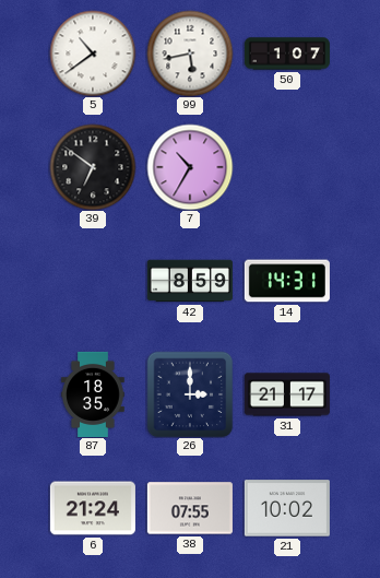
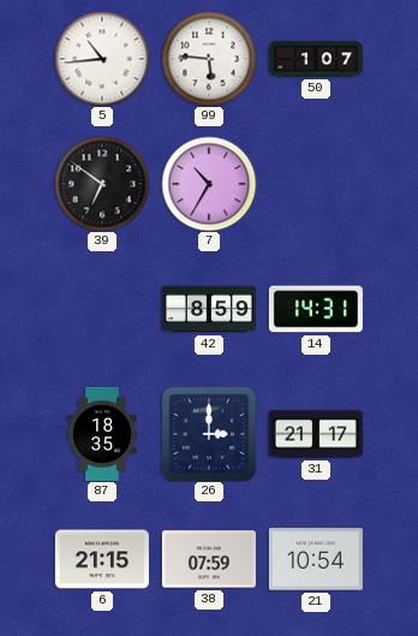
5: 10:39 -> 10:44 (102, 59)
99: 5:43 -> 5:46 (209, 59)
6: 21:24 -> 21:15 (102, 559)
38: 07:55 -> 07:59 (209, 559)
21: 10:02 -> 10:54 (316, 559)
